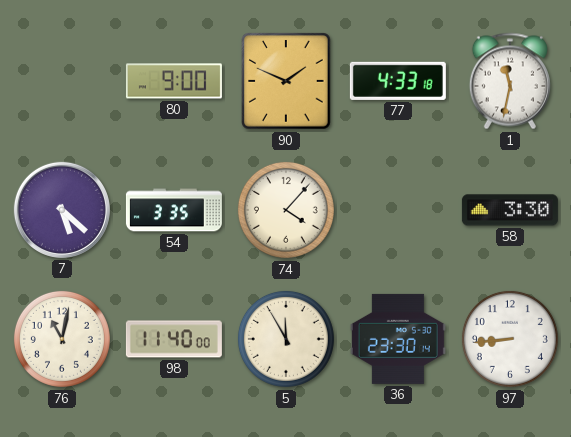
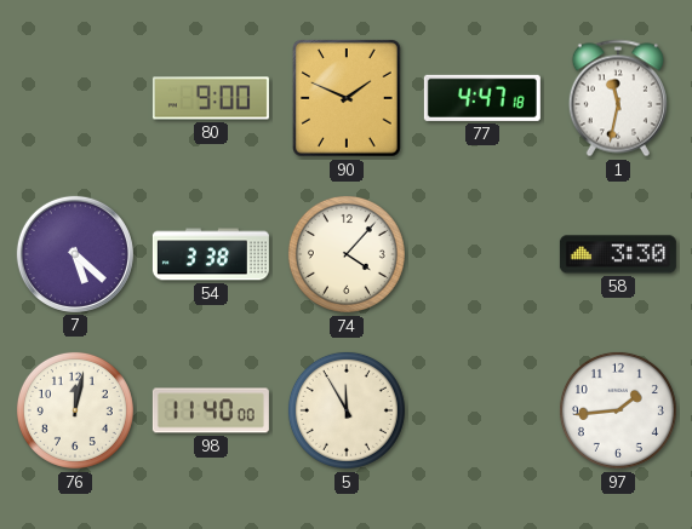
77: 4:33 -> 4:47 (482, 98)
54: 3:35 -> 3:38 (211, 254)
76: 11:02 -> 12:02 (75, 410)
36: 23:30 -> none (398, 339)
97: 8:44 -> 1:44 (618, 410)
